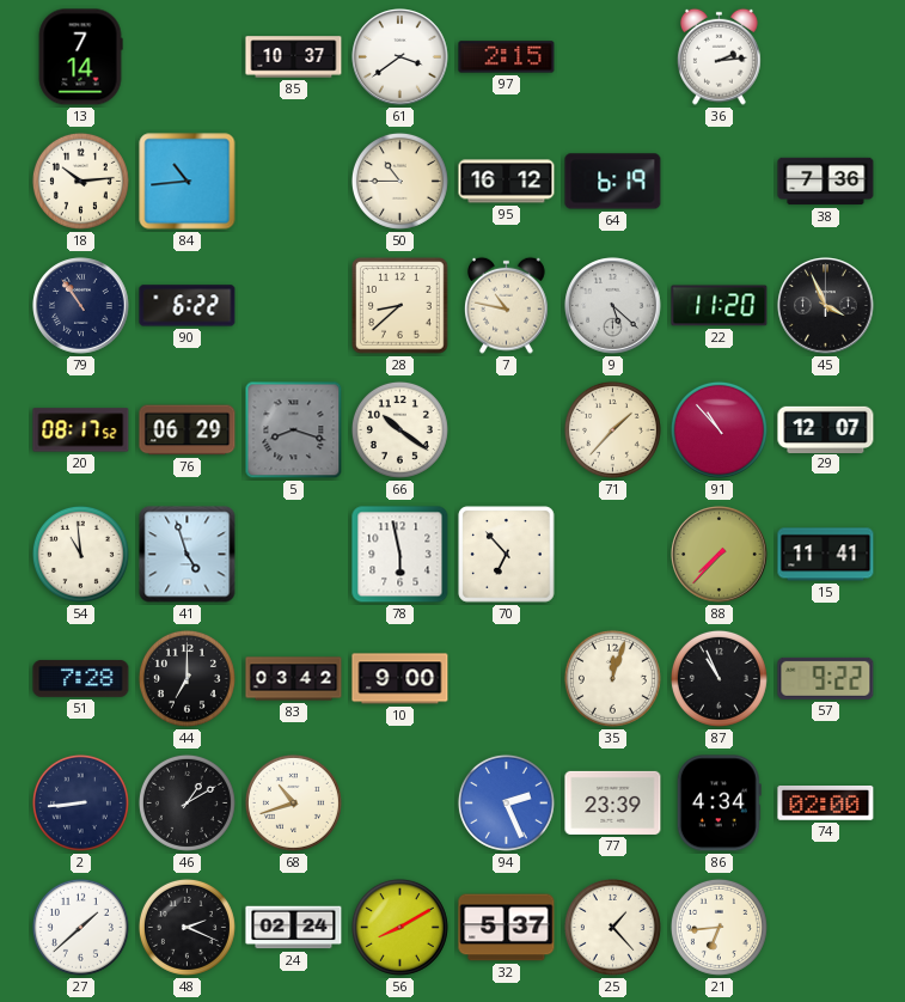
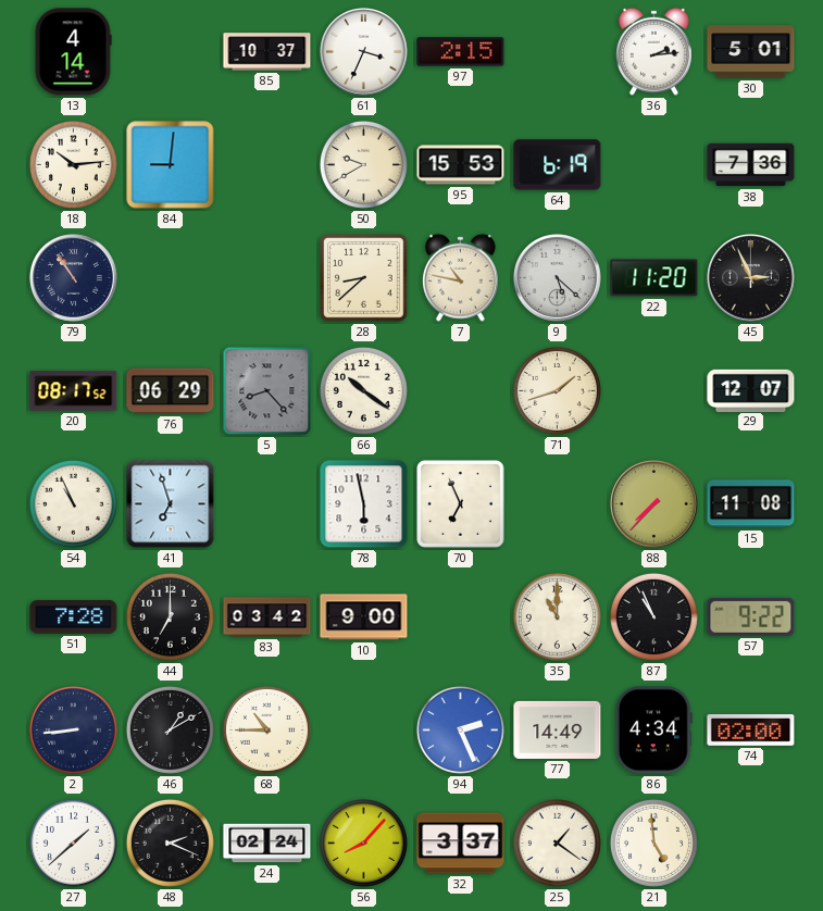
13: 7:14 -> 4:14 (73, 52)
61: 3:39 -> 3:34 (364, 52)
30: none -> 5:01 (751, 52)
84: 10:44 -> 9:01 (171, 165)
50: 10:45 -> 9:40 (363, 164)
95: 16:12 -> 15:53 (461, 165)
90: 6:22 -> none (188, 306)
45: 3:56 -> 2:56 (751, 278)
5: 8:18 -> 8:23 (267, 391)
71: 1:37 -> 1:42 (557, 390)
91: 10:53 -> none (719, 429)
54: 10:59 -> 10:56 (73, 503)
41: 4:57 -> 6:57 (171, 504)
70: 6:53 -> 6:56 (461, 504)
15: 11:41 -> 11:08 (751, 504)
35: 12:03 -> 11:00 (557, 616)
68: 10:42 -> 10:45 (266, 729)
77: 23:39 -> 14:49 (558, 729)
56: 8:10 -> 8:07 (363, 843)
32: 5:37 -> 3:37 (461, 844)
25: 1:23 -> 1:21 (557, 843)
21: 6:44 -> 4:59 (653, 843)
